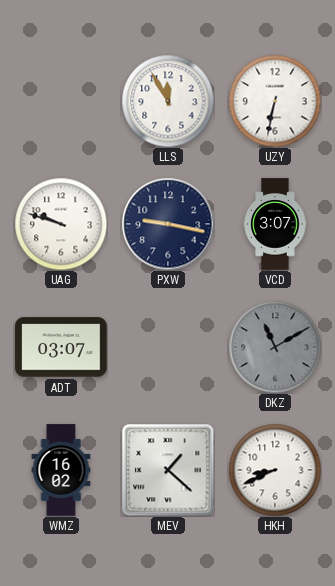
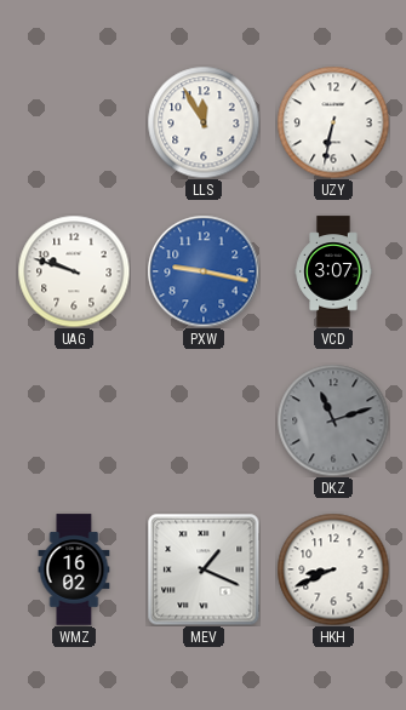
PXW dial: navy -> blue (204, 271)
ADT: 03:07 -> none (61, 347)
DKZ: 11:10 -> 11:12 (333, 420)
MEV: 1:22 -> 1:19 (204, 569)
